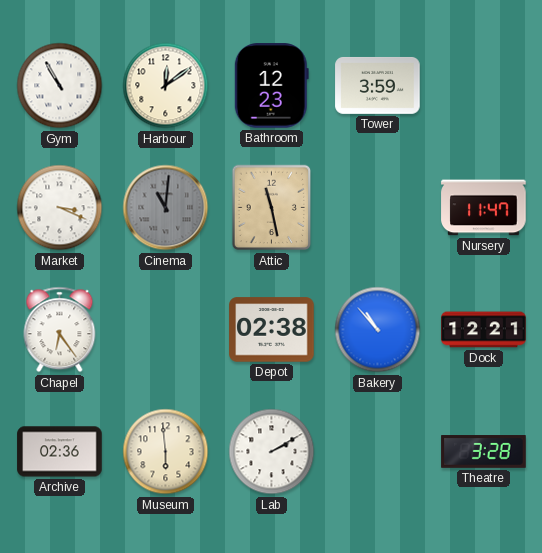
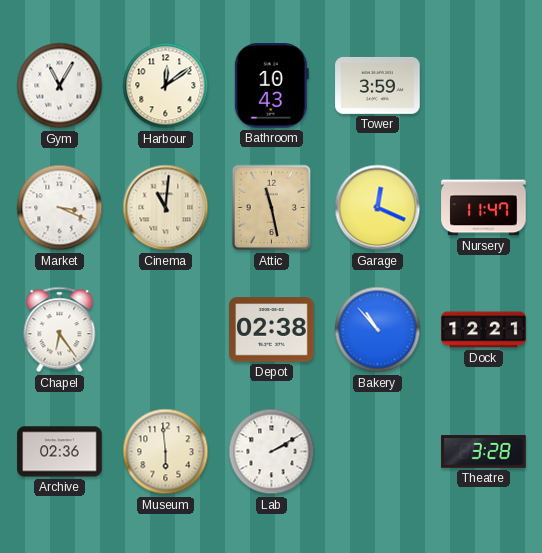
Gym: 10:55 -> 11:05 (60, 86)
Bathroom: 12:23 -> 10:43 (271, 86)
Cinema dial: grey -> cream (166, 208)
Garage: none -> 12:19 (378, 208)
